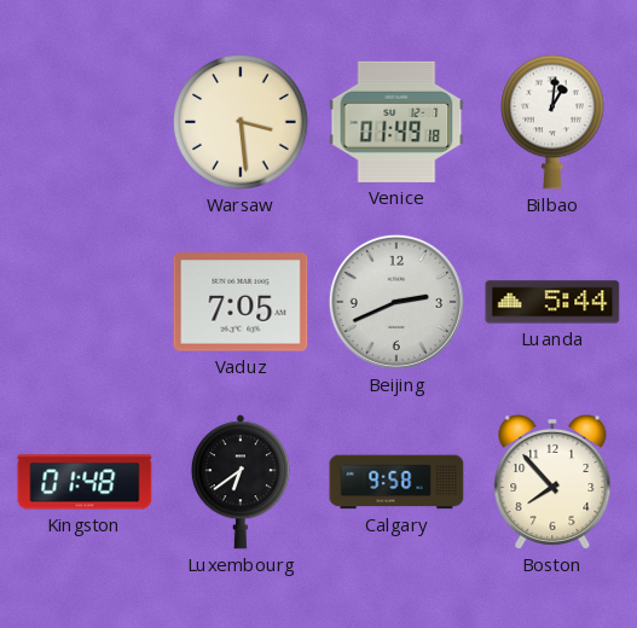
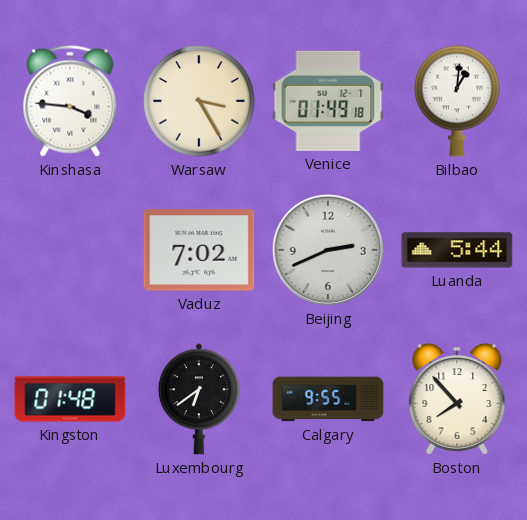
Kinshasa: none -> 3:46 (70, 101)
Warsaw: 3:29 -> 3:25 (199, 101)
Vaduz: 7:05 -> 7:02 (199, 250)
Calgary: 9:58 -> 9:55 (328, 399)
